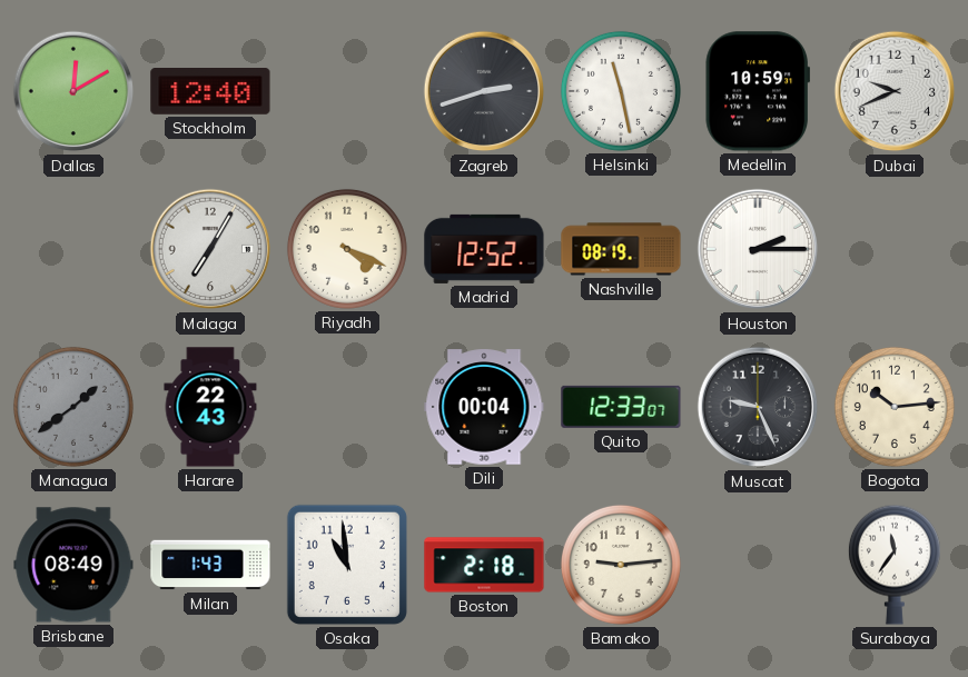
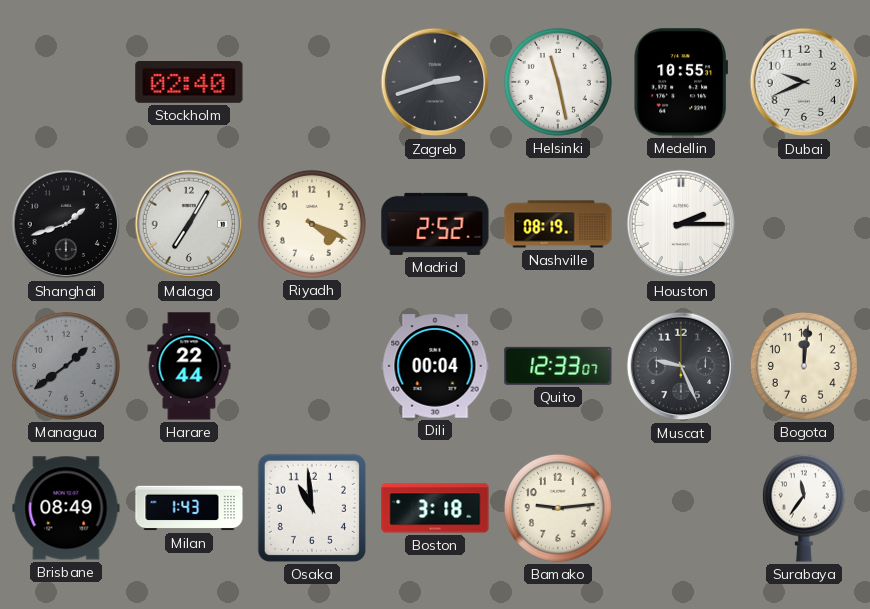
Dallas: 12:10 -> none (73, 91)
Stockholm: 12:40 -> 02:40 (189, 83)
Medellin: 10:59 -> 10:55 (680, 82)
Shanghai: none -> 1:42 (66, 224)
Madrid: 12:52 -> 2:52 (435, 224)
Harare: 22:43 -> 22:44 (189, 366)
Bogota: 10:14 -> 12:01 (804, 366)
Boston: 2:18 -> 3:18 (435, 508)
